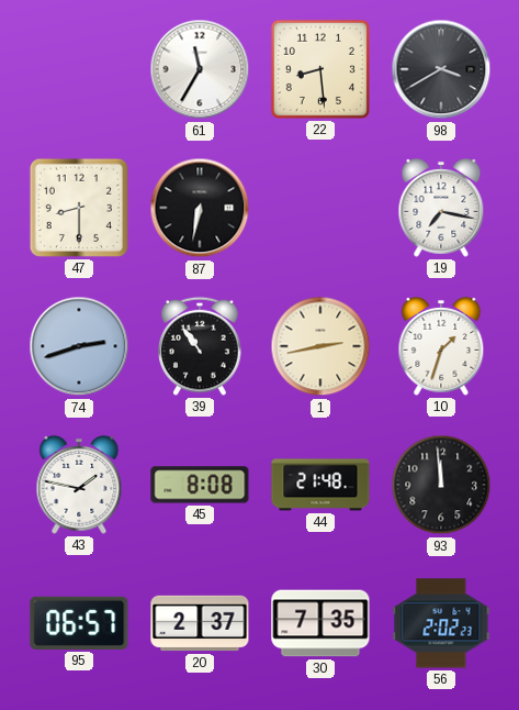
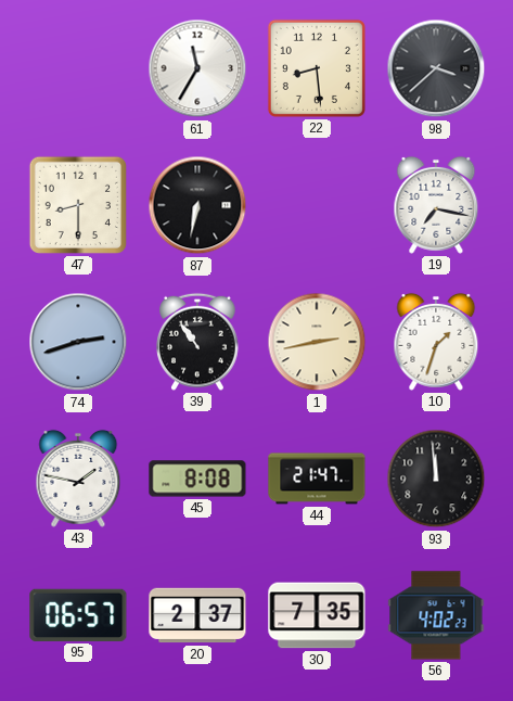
98: 3:40 -> 3:38 (436, 68)
44: 21:48 -> 21:47 (317, 479)
56: 2:02 -> 4:02 (436, 615)
